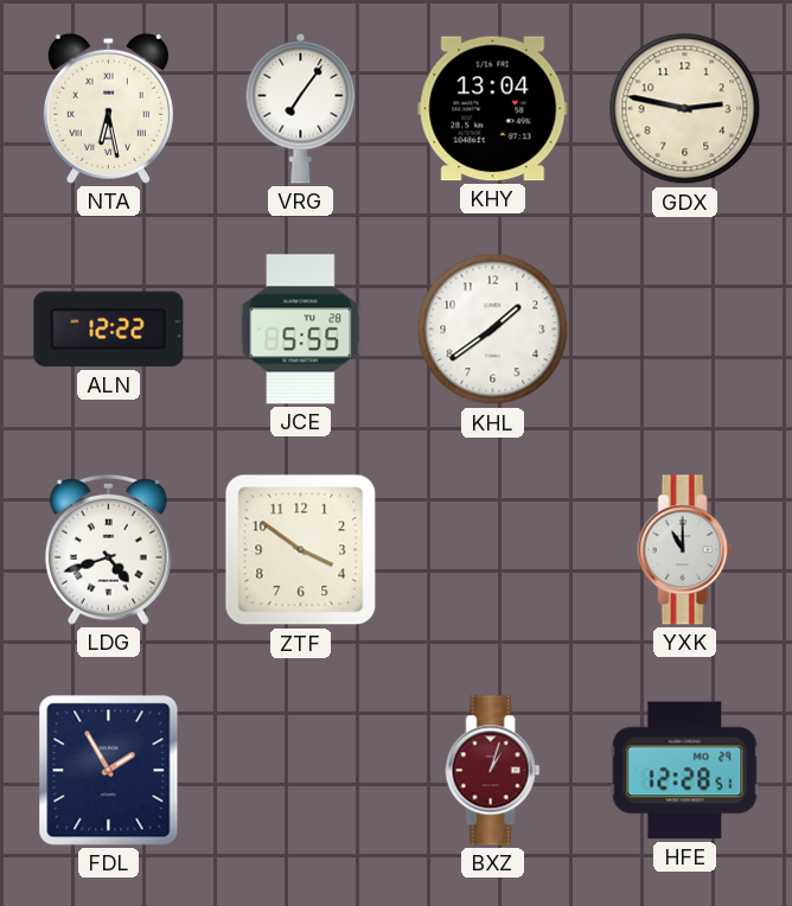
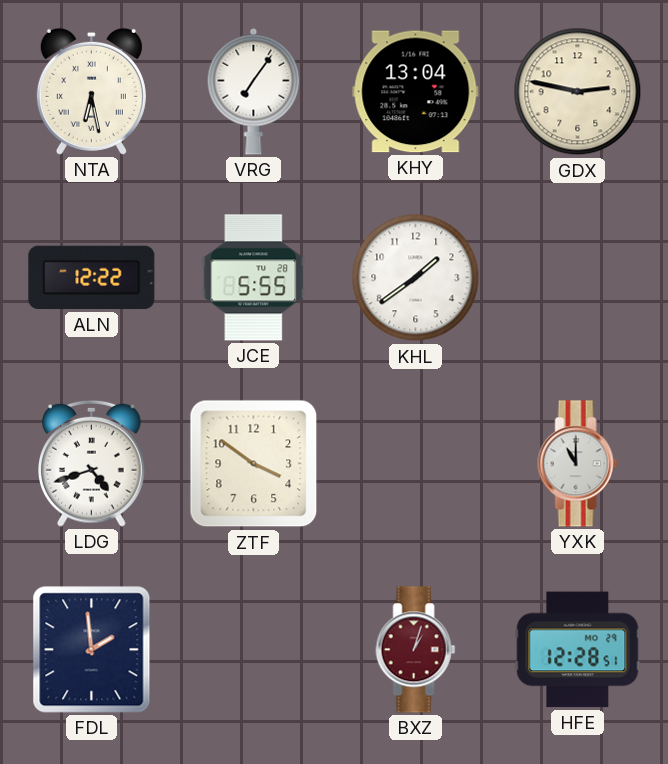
FDL: 1:55 -> 1:59 (92, 650)
